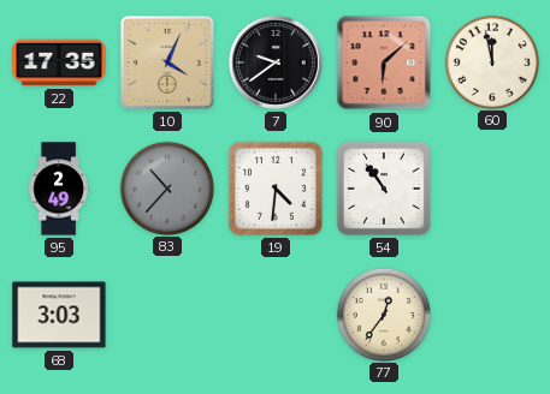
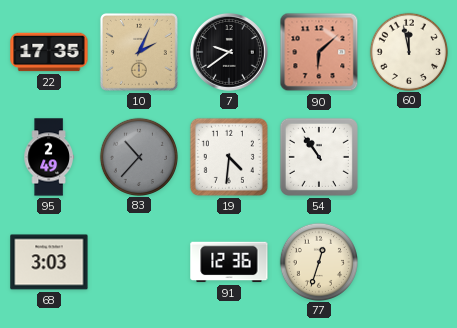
10: 4:04 -> 2:04 (139, 52)
91: none -> 12:36 (229, 262)
77: 12:36 -> 12:33 (318, 261)
